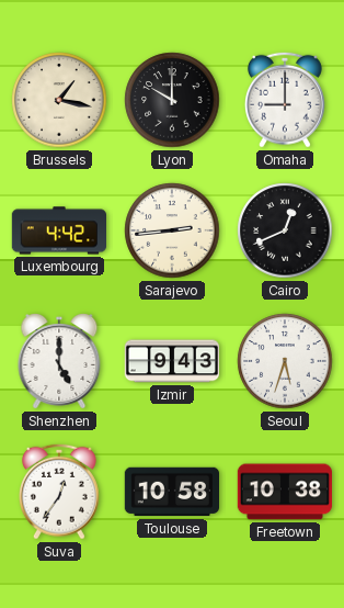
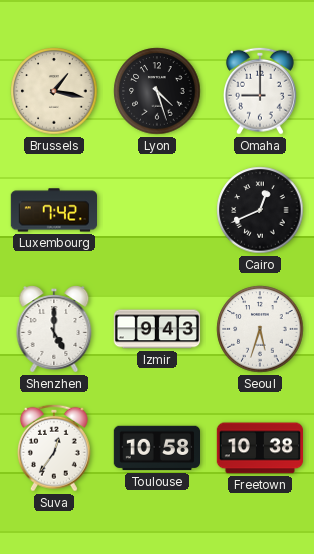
Lyon: 10:00 -> 4:27 (157, 91)
Luxembourg: 4:42 -> 7:42 (53, 210)
Sarajevo: 2:44 -> none (172, 230)
